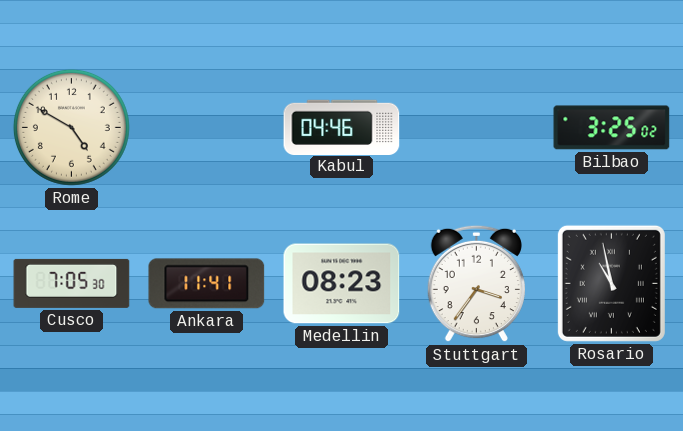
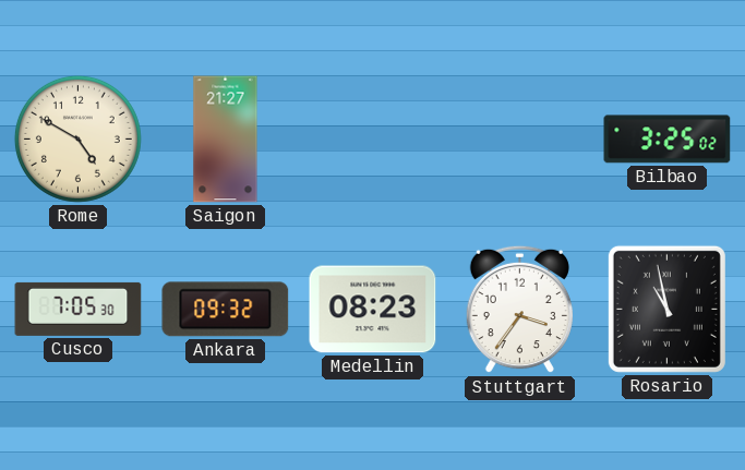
Saigon: none -> 21:27 (226, 140)
Kabul: 04:46 -> none (342, 127)
Ankara: 11:41 -> 09:32 (226, 310)
